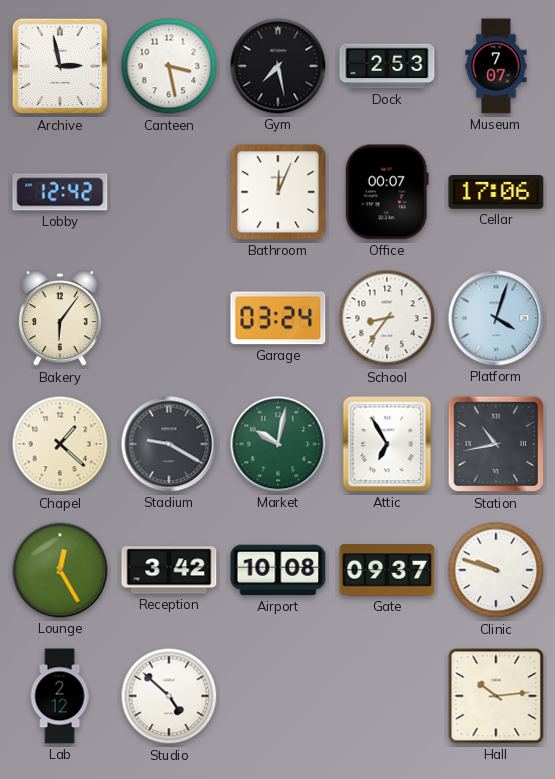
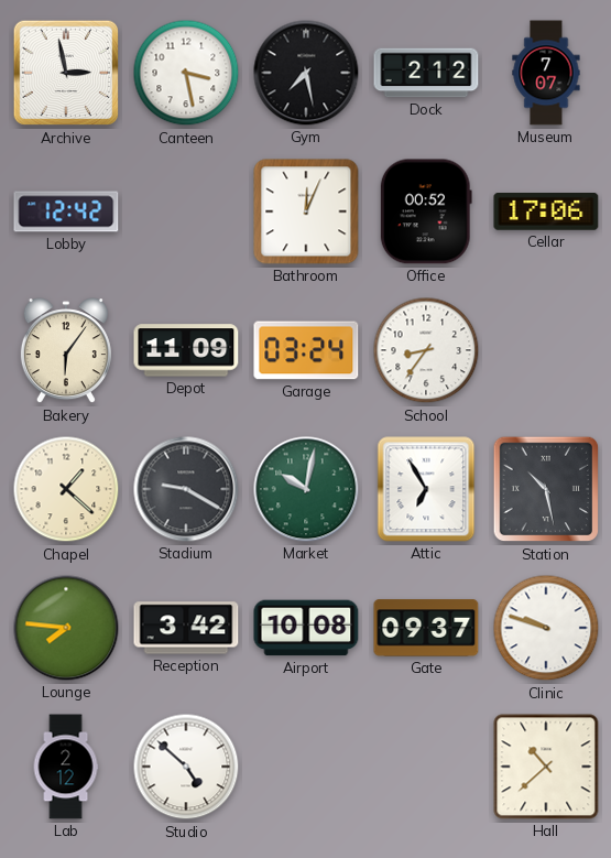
Dock: 2:53 -> 2:12 (426, 73)
Office: 00:07 -> 00:52 (426, 211)
Depot: none -> 11:09 (186, 350)
Platform: 4:03 -> none (496, 318)
Station: 10:43 -> 10:28 (546, 489)
Lounge: 12:25 -> 7:46 (66, 628)
Hall: 10:14 -> 10:38 (546, 767)
